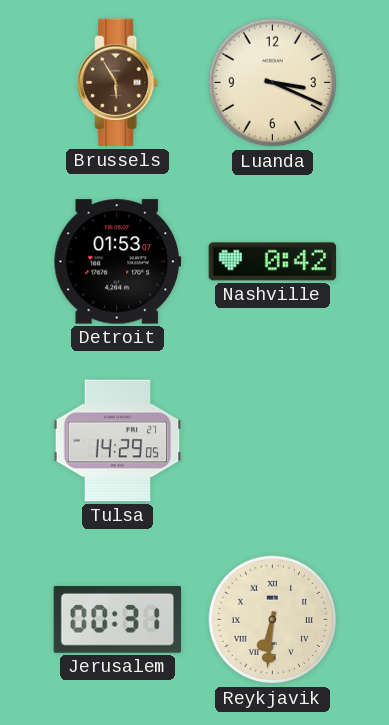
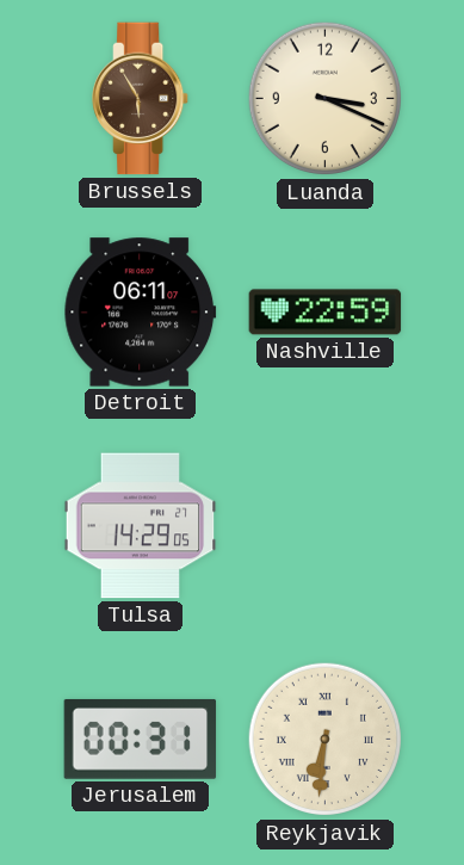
Detroit: 01:53 -> 06:11 (141, 313)
Nashville: 0:42 -> 22:59 (326, 313)
